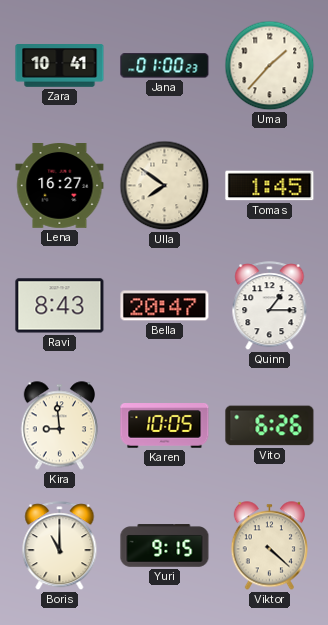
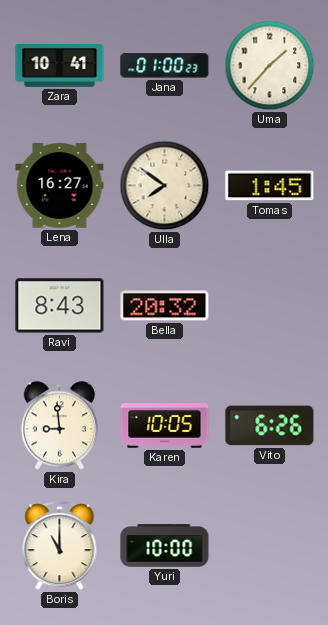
Bella: 20:47 -> 20:32 (165, 306)
Quinn: 1:15 -> none (270, 306)
Yuri: 9:15 -> 10:00 (165, 546)
Viktor: 4:22 -> none (269, 546)
